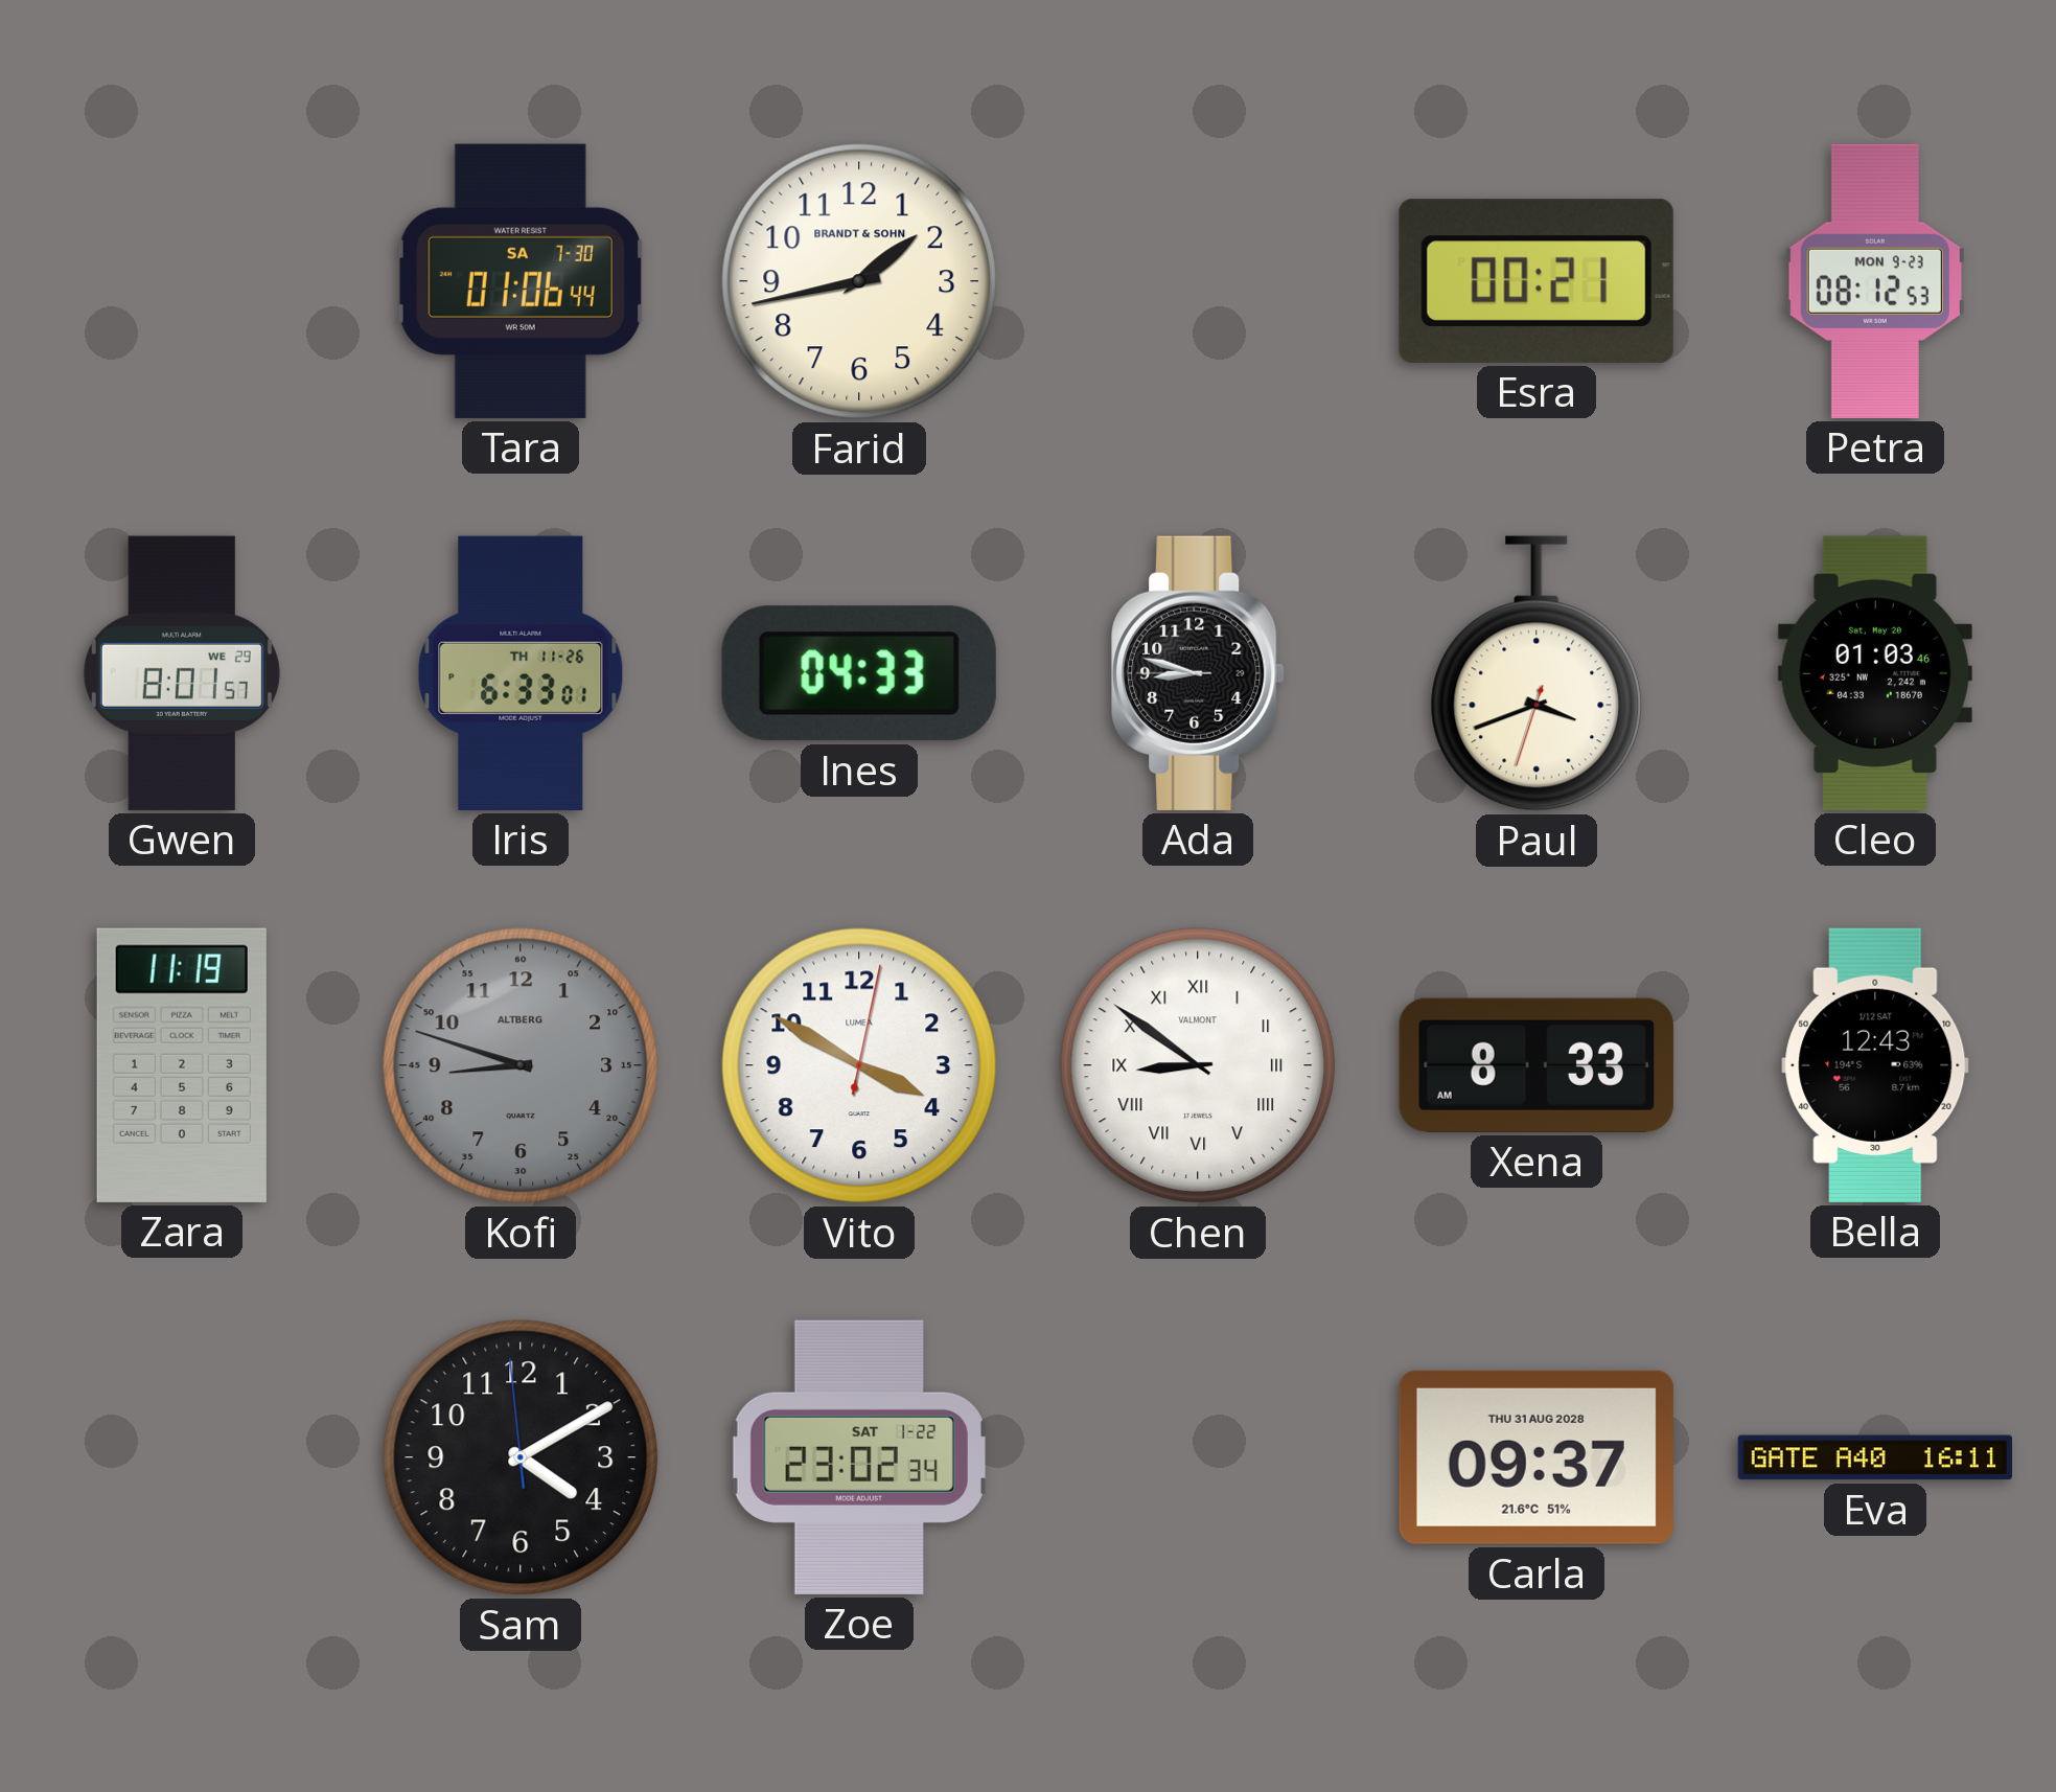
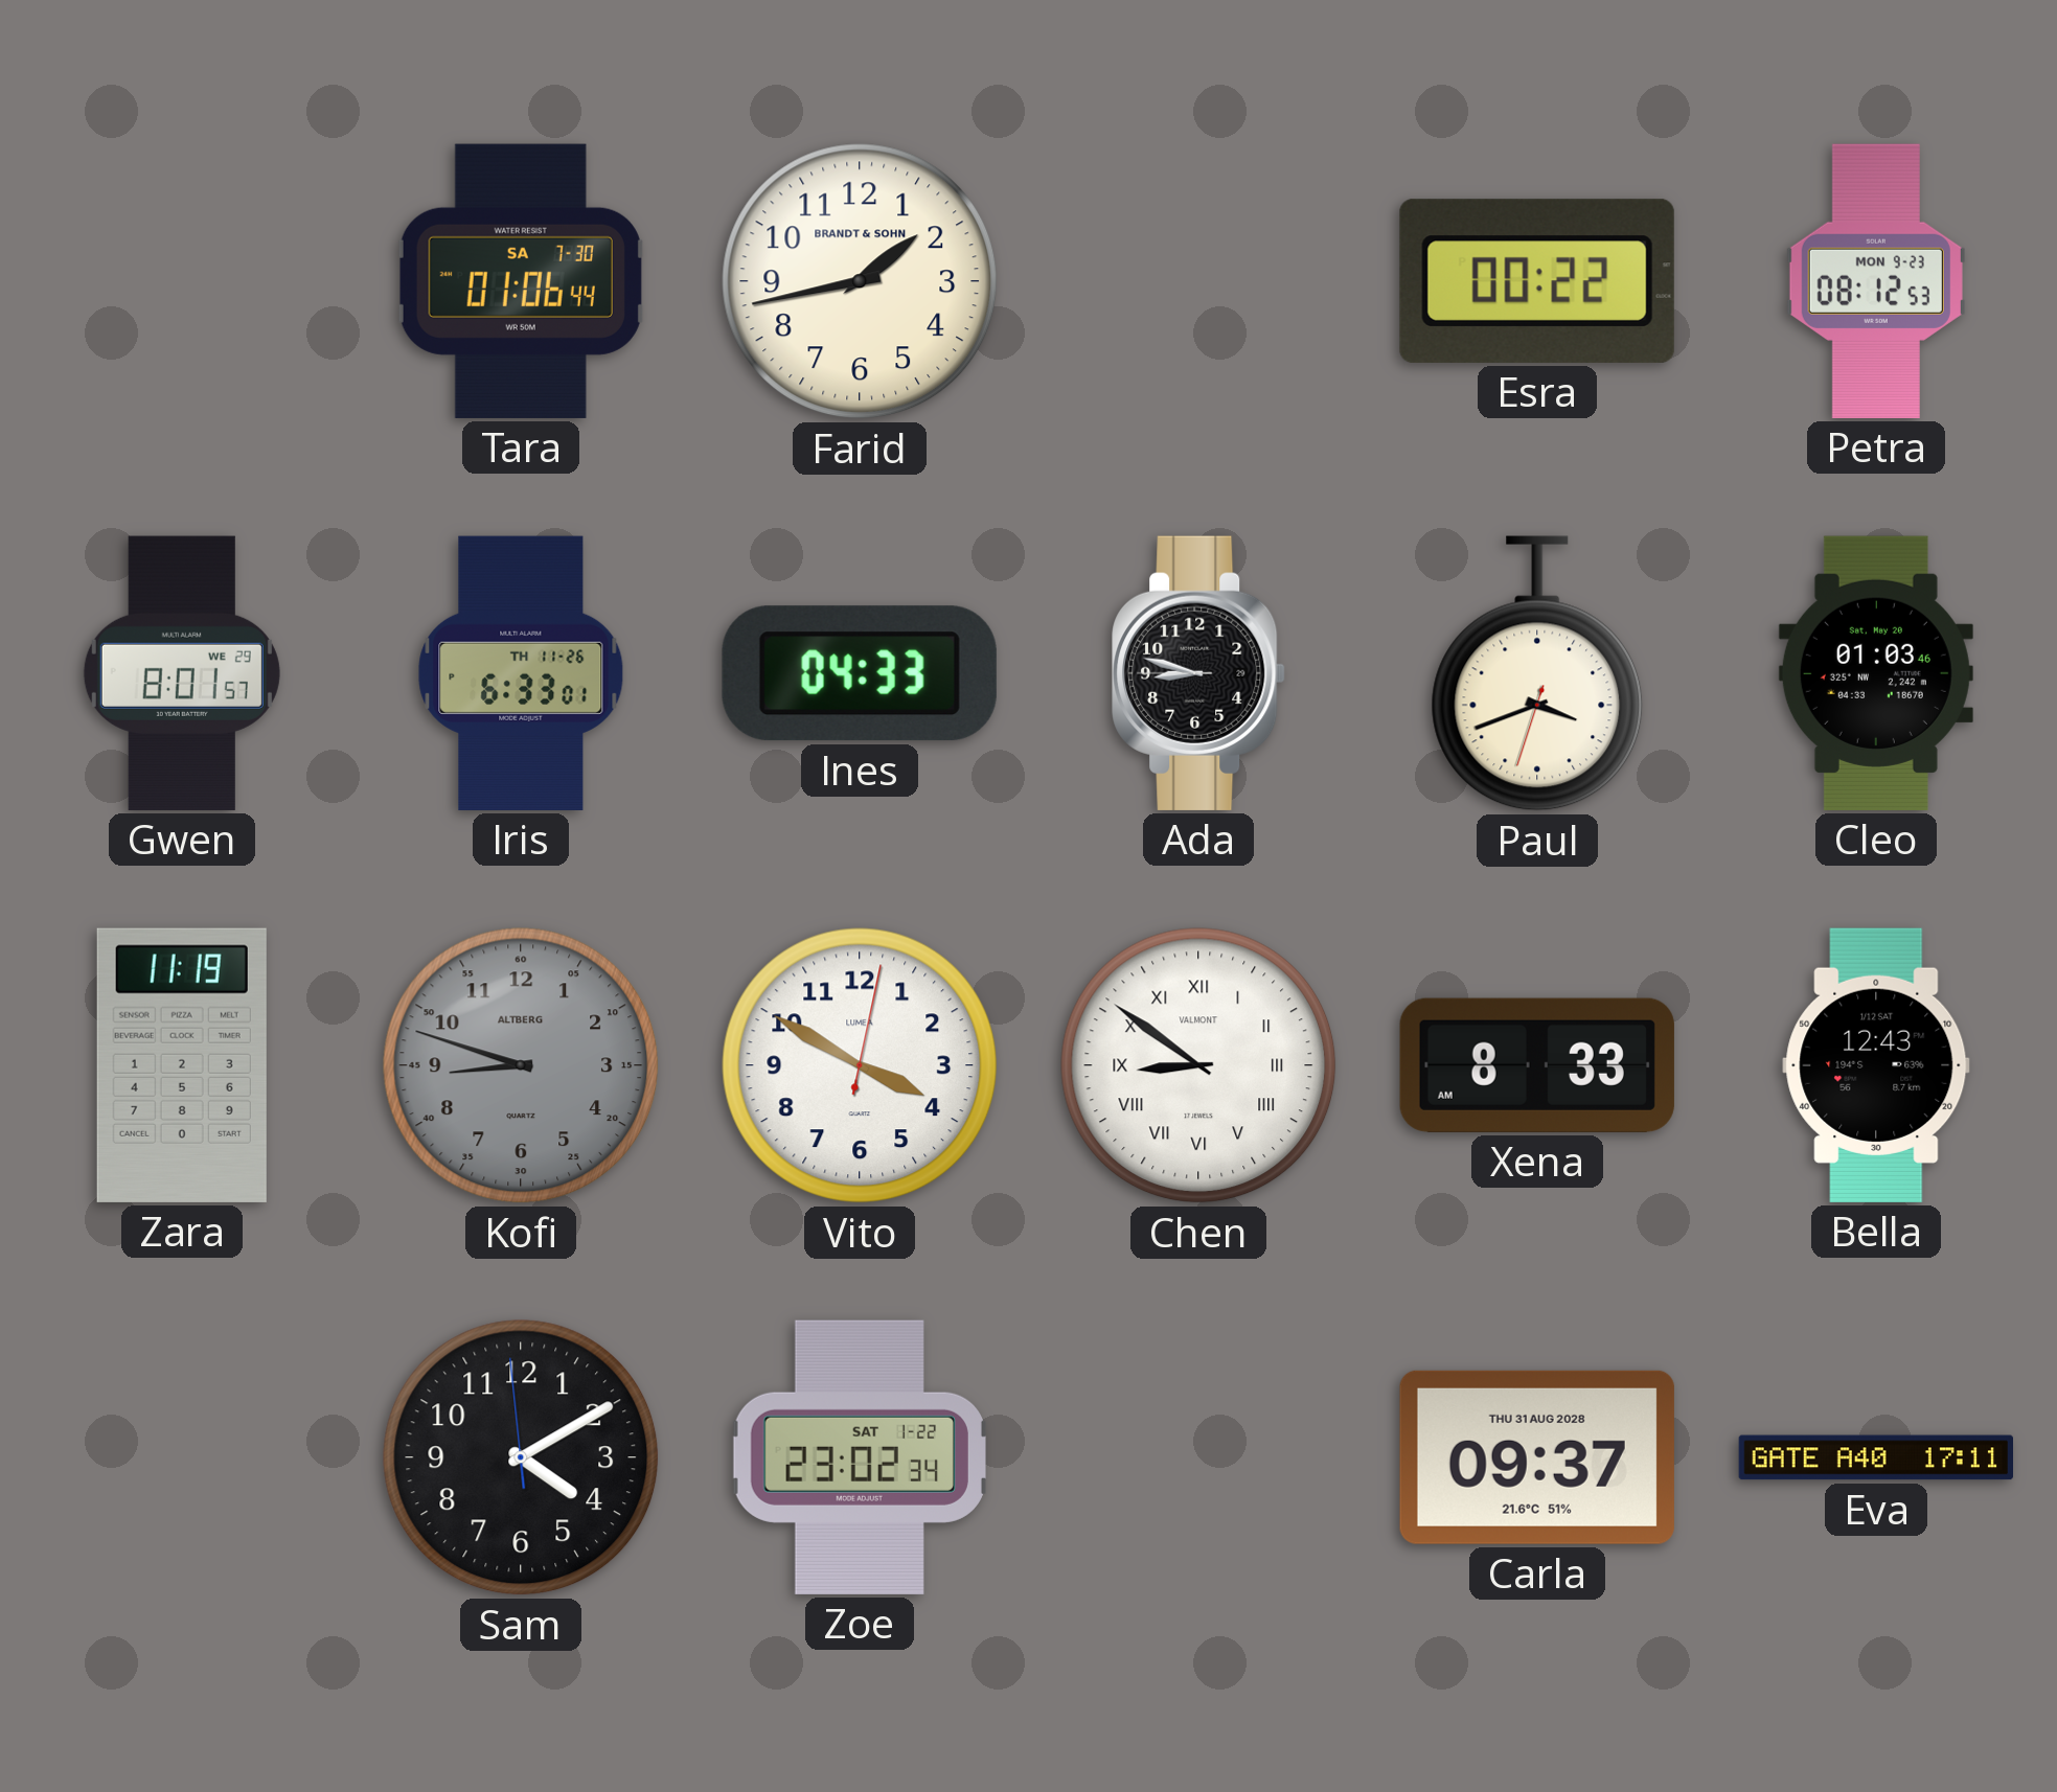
Esra: 00:21 -> 00:22 (1537, 281)
Eva: 16:11 -> 17:11 (1875, 1457)
